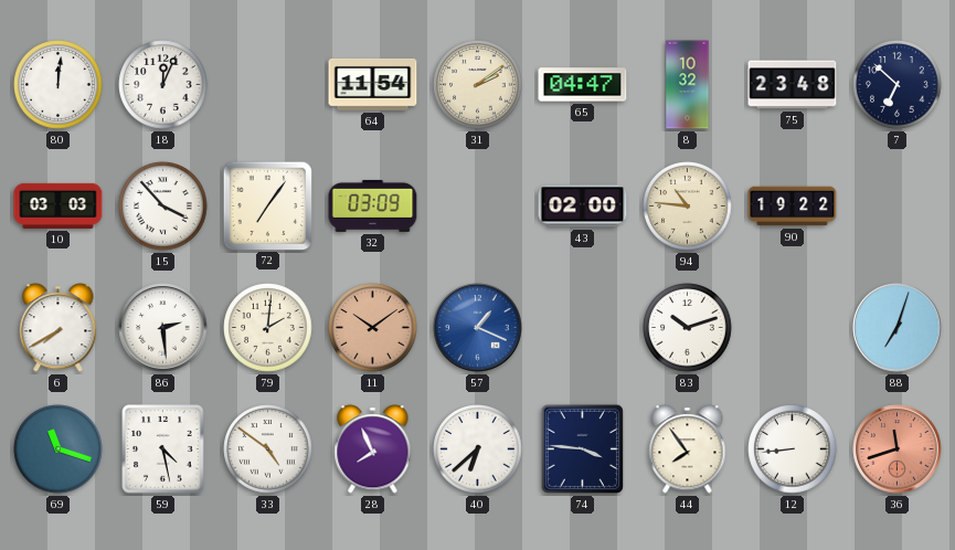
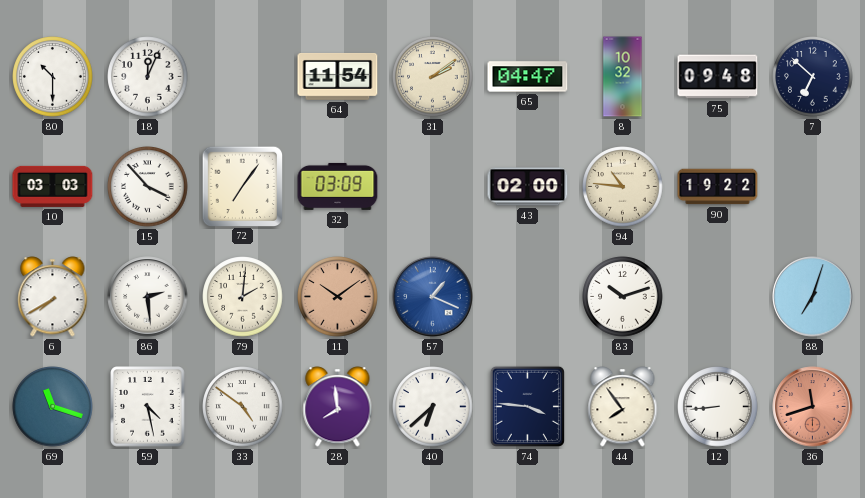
80: 12:01 -> 10:30 (53, 77)
75: 23:48 -> 09:48 (718, 77)
28: 7:56 -> 7:59 (338, 407)
